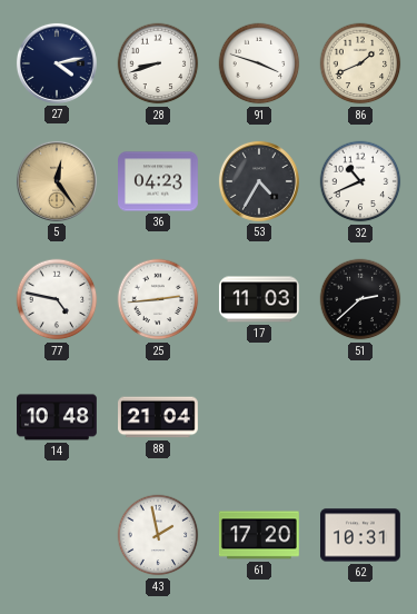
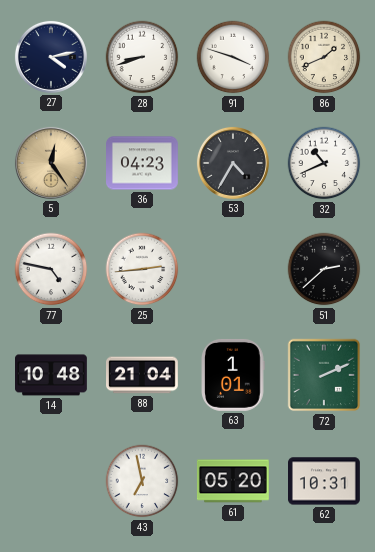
17: 11:03 -> none (259, 299)
63: none -> 1:01 (233, 375)
72: none -> 2:11 (324, 375)
43: 1:58 -> 6:58 (142, 481)
61: 17:20 -> 05:20 (233, 481)
